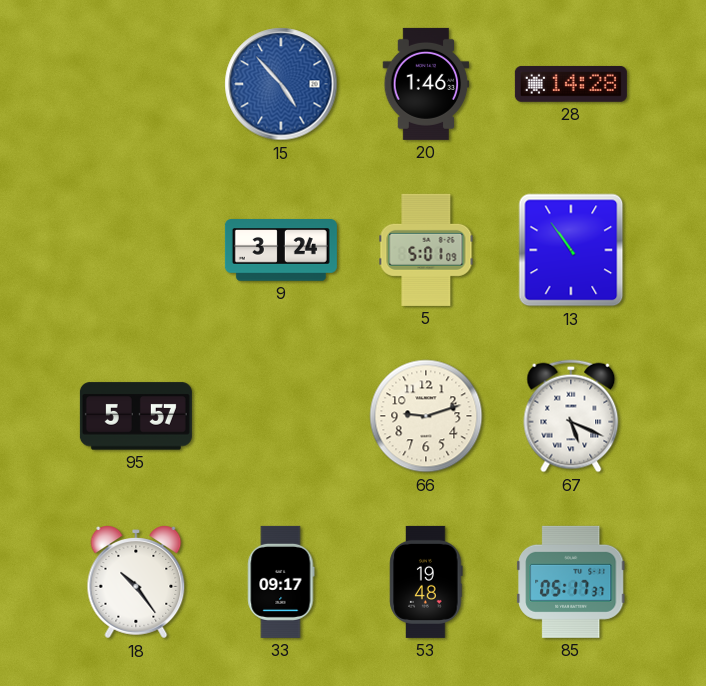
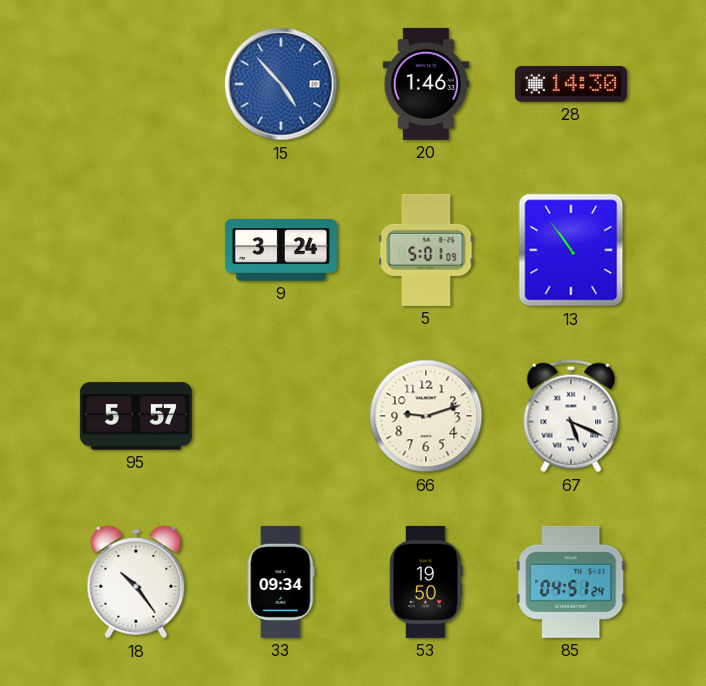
28: 14:28 -> 14:30 (571, 84)
33: 09:17 -> 09:34 (281, 582)
53: 19:48 -> 19:50 (426, 582)
85: 05:17 -> 04:51 (571, 582)
